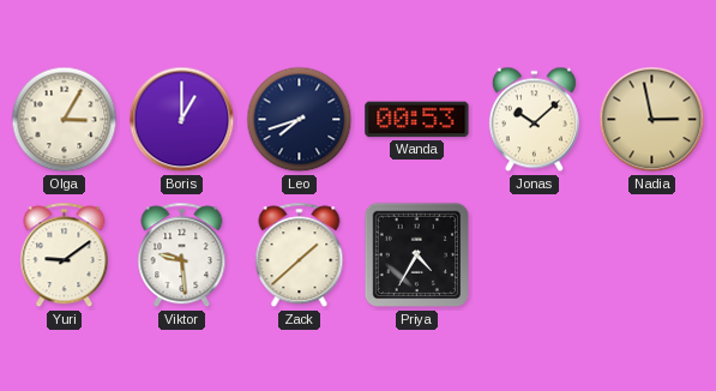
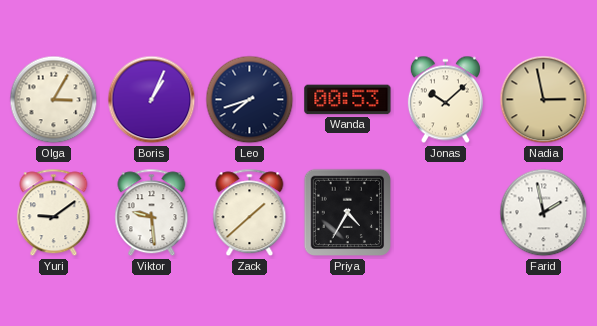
Boris: 1:00 -> 1:04 (152, 100)
Farid: none -> 1:58 (544, 213)
